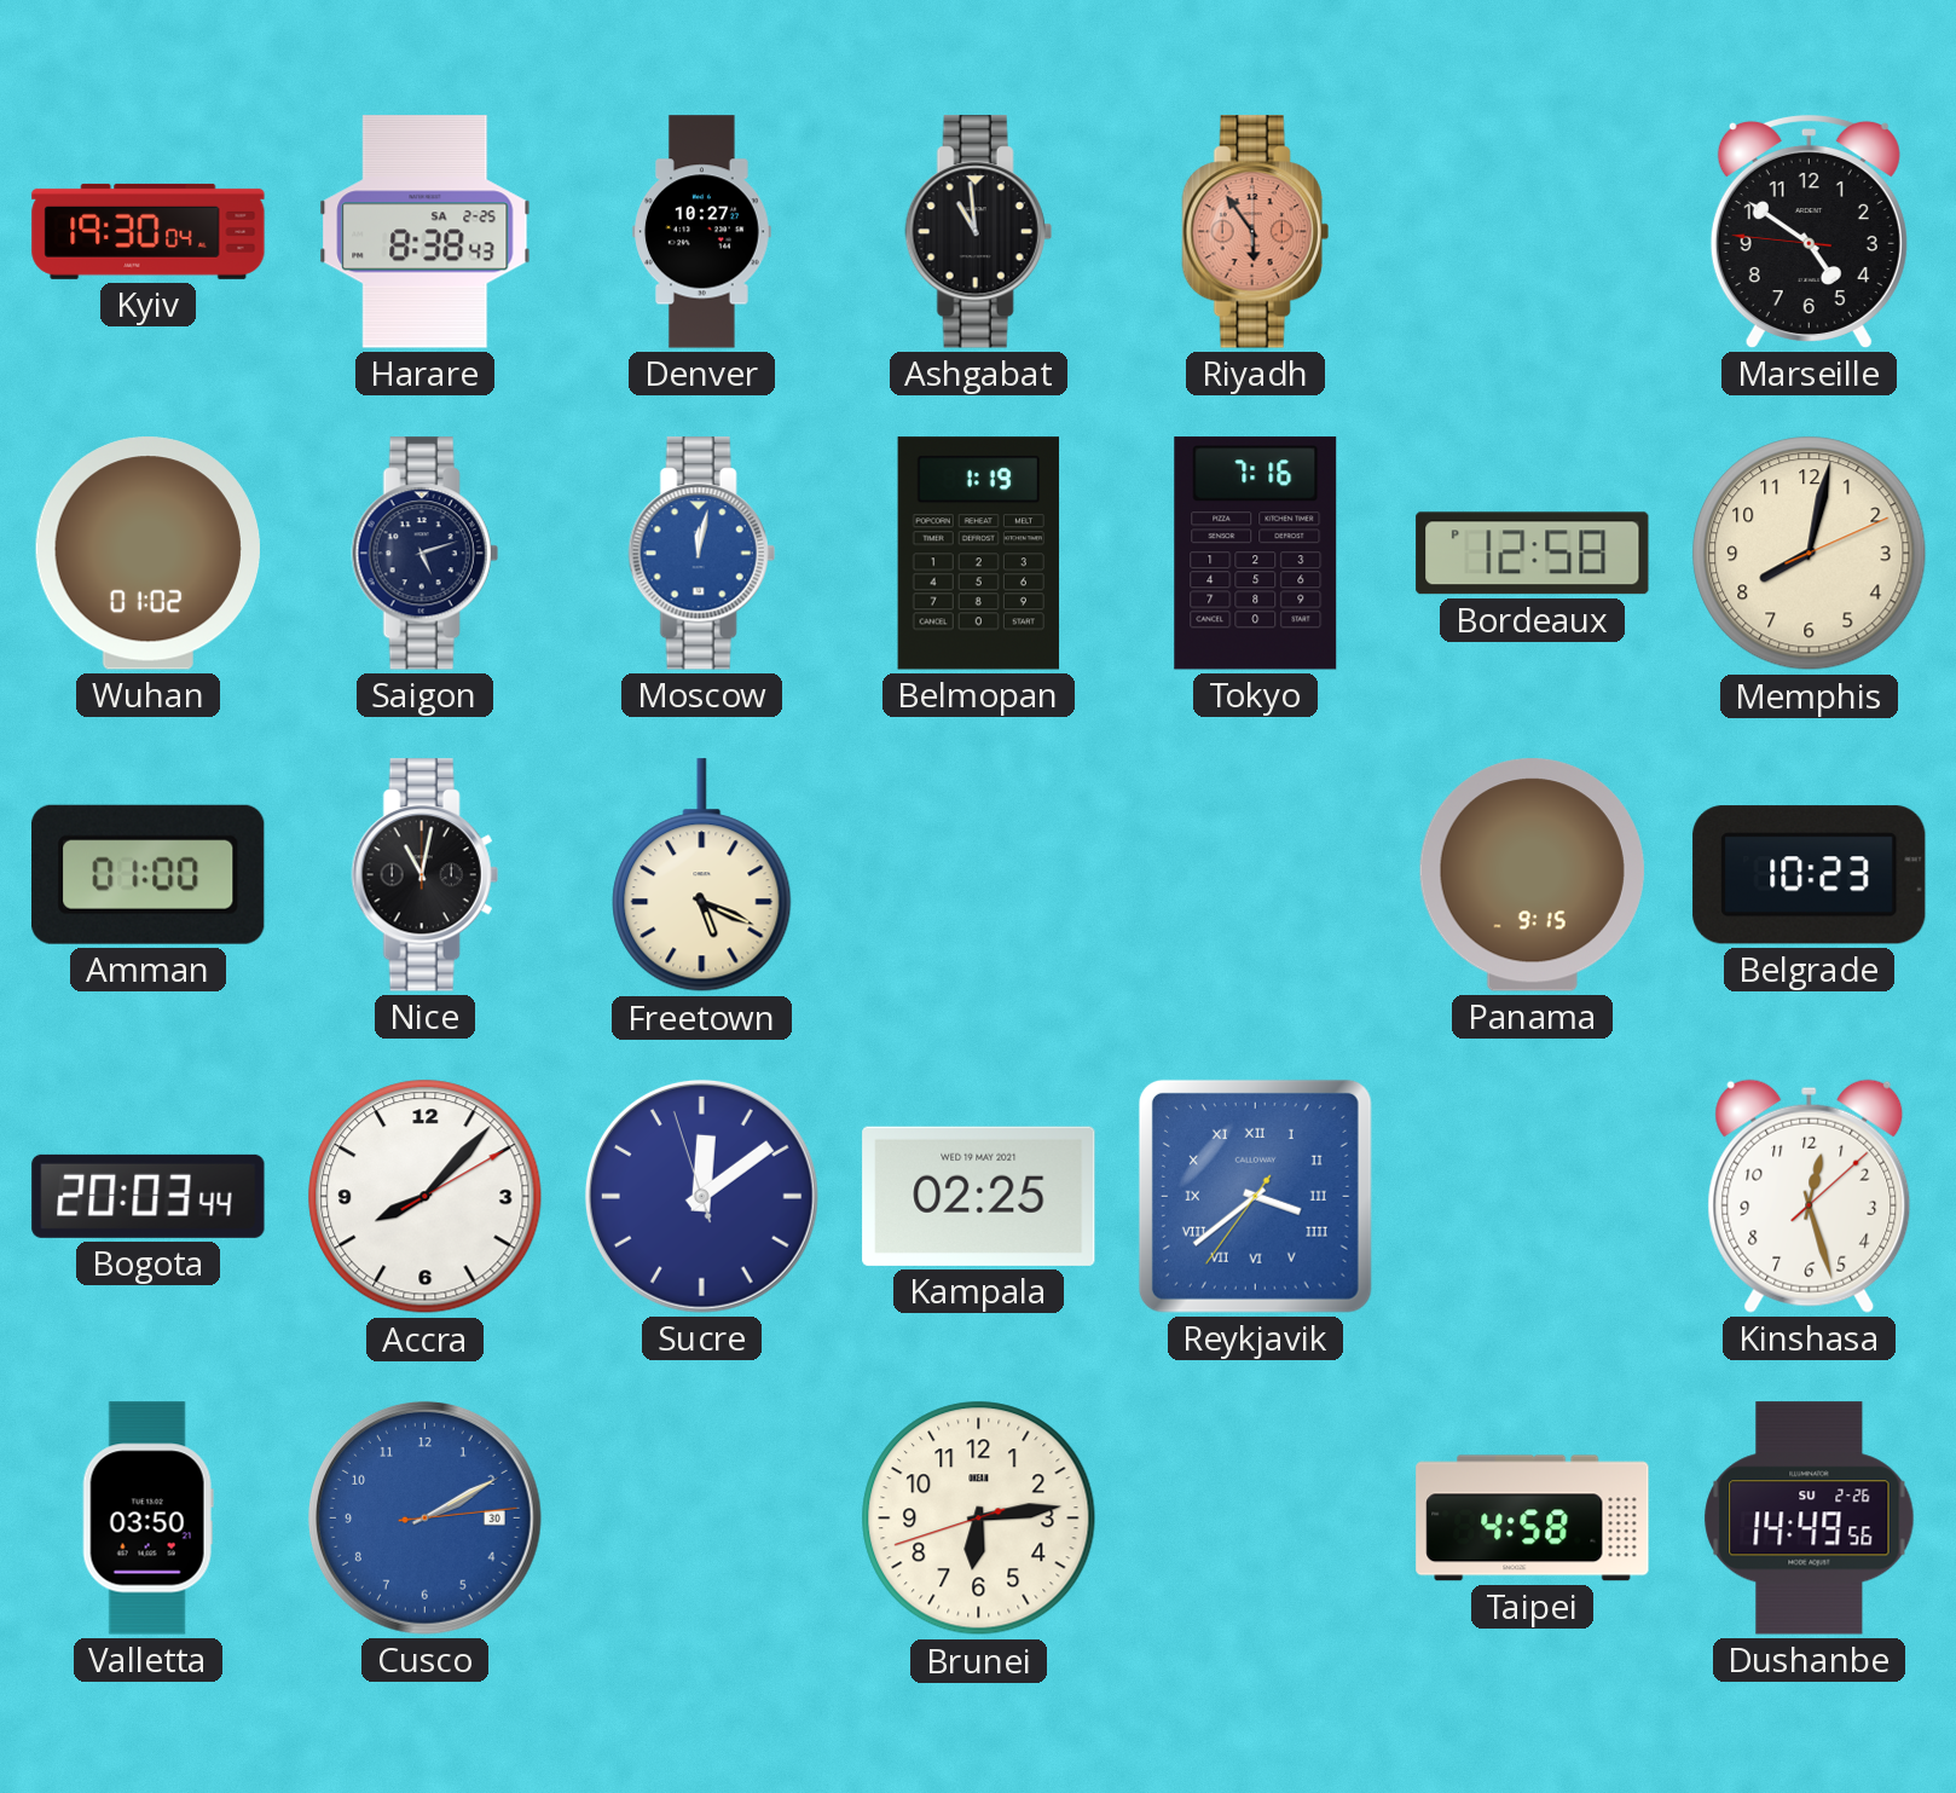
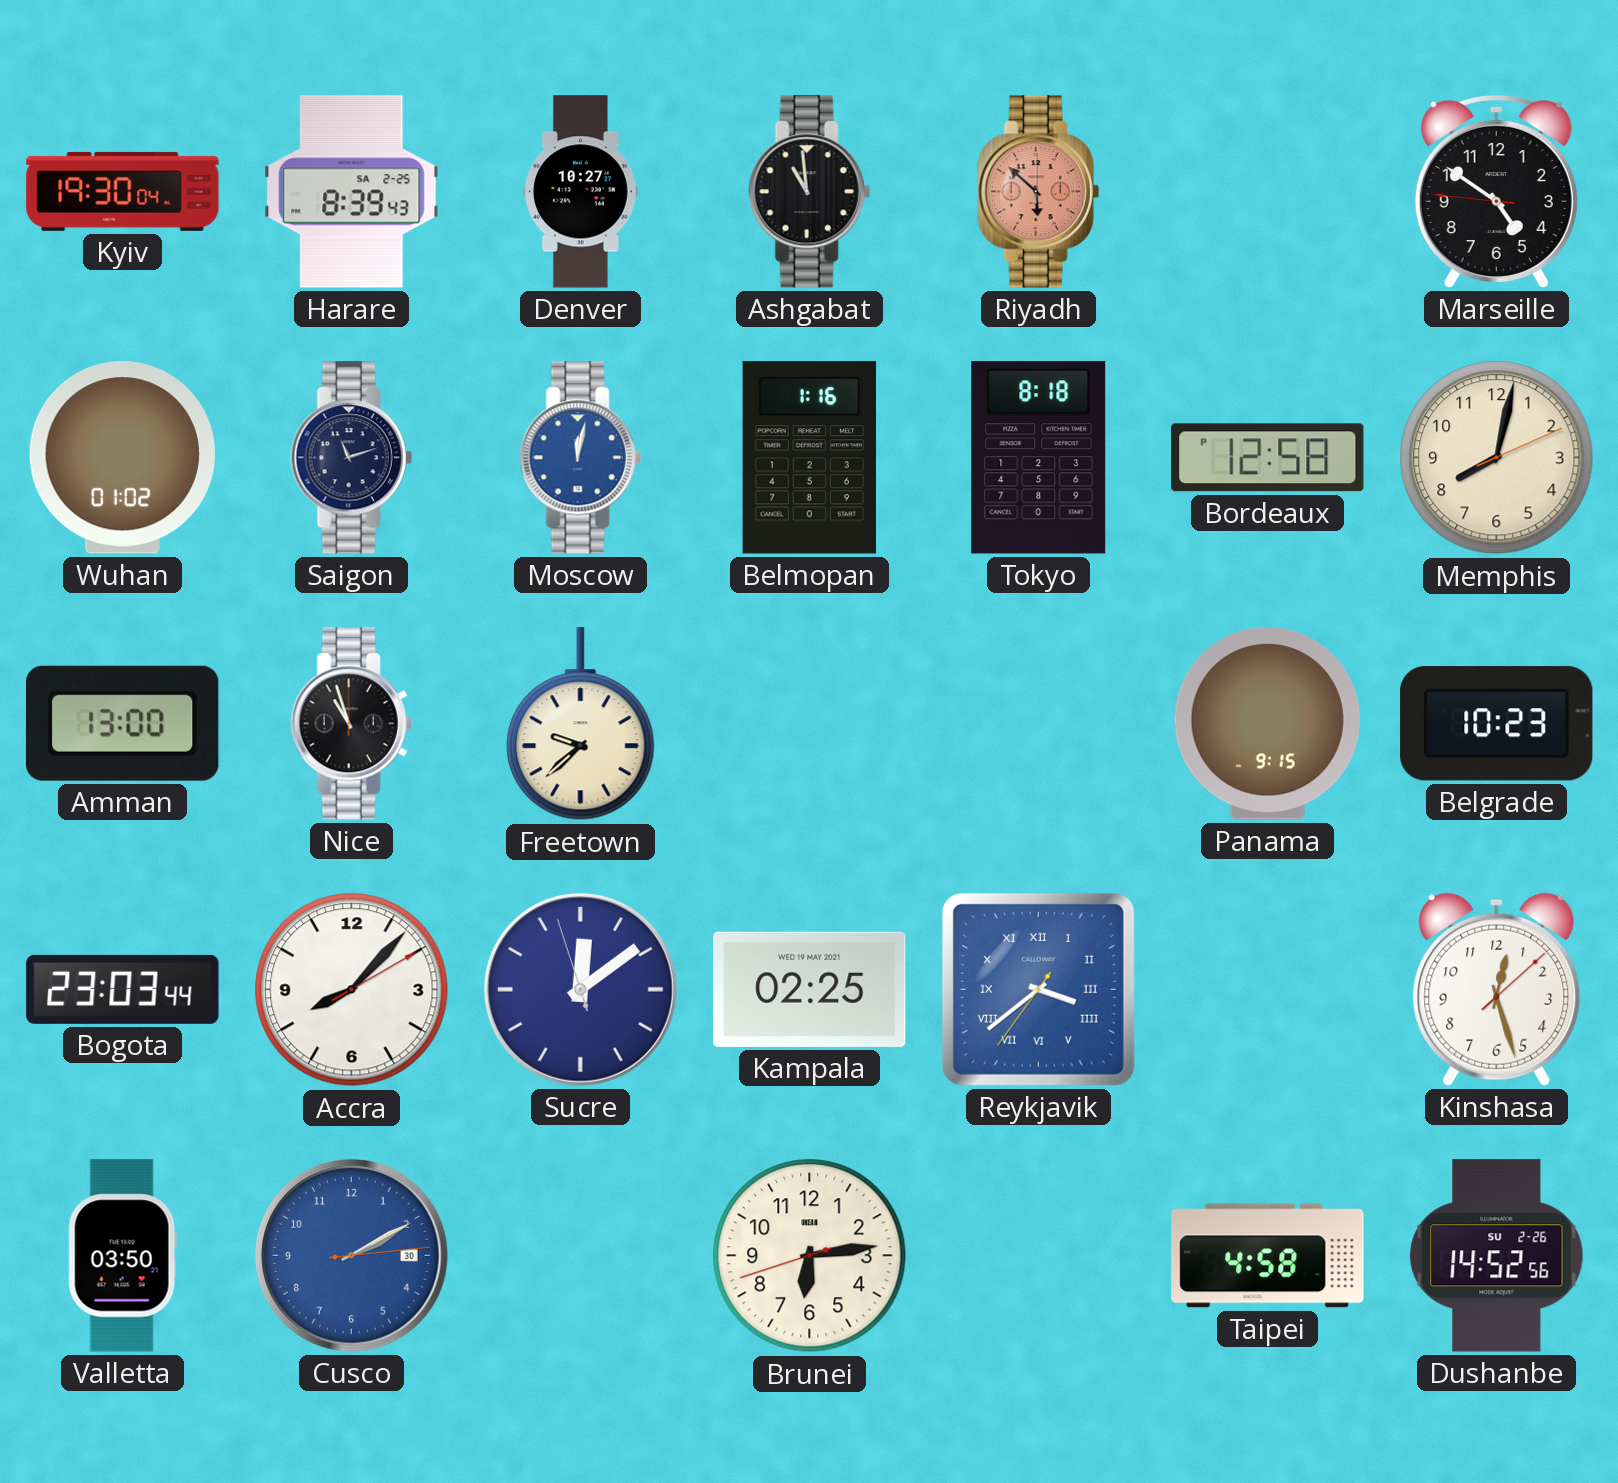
Harare: 8:38 -> 8:39 (352, 192)
Riyadh: 5:54 -> 5:52 (1038, 192)
Saigon: 5:12 -> 11:12 (351, 458)
Belmopan: 1:19 -> 1:16 (809, 458)
Tokyo: 7:16 -> 8:18 (1039, 458)
Amman: 01:00 -> 13:00 (123, 723)
Nice: 11:02 -> 10:57 (351, 724)
Freetown: 5:19 -> 9:38 (581, 724)
Bogota: 20:03 -> 23:03 (123, 989)
Dushanbe: 14:49 -> 14:52 (1497, 1256)
